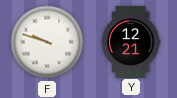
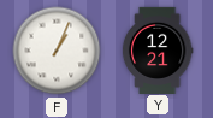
F: 9:48 -> 1:04 (57, 51)
